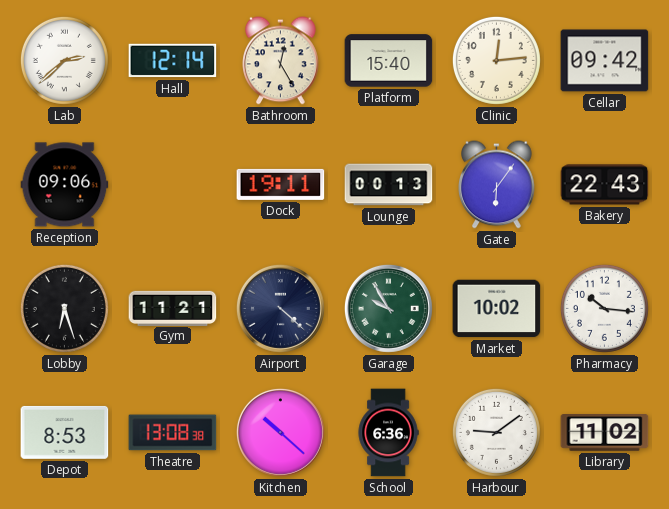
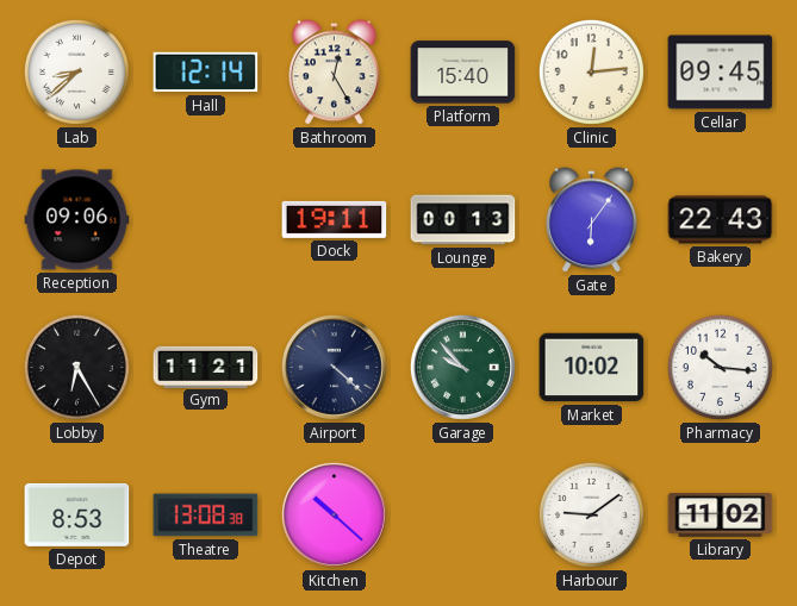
Lab: 2:38 -> 8:38 (76, 71)
Cellar: 09:42 -> 09:45 (721, 73)
Lobby: 6:27 -> 6:25 (76, 367)
Garage: 9:55 -> 9:53 (462, 367)
School: 6:36 -> none (388, 433)
